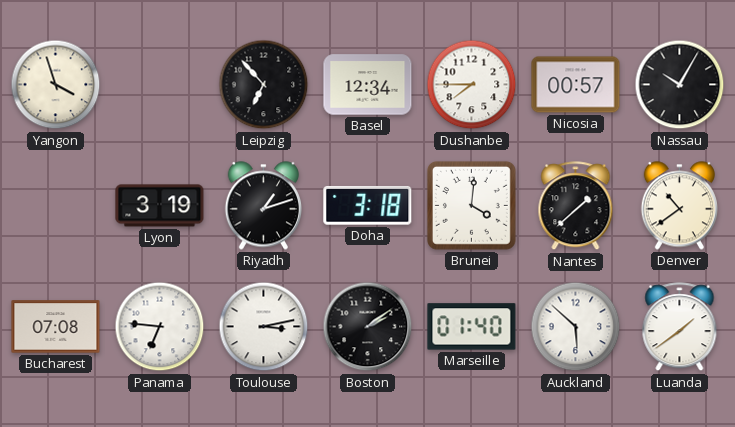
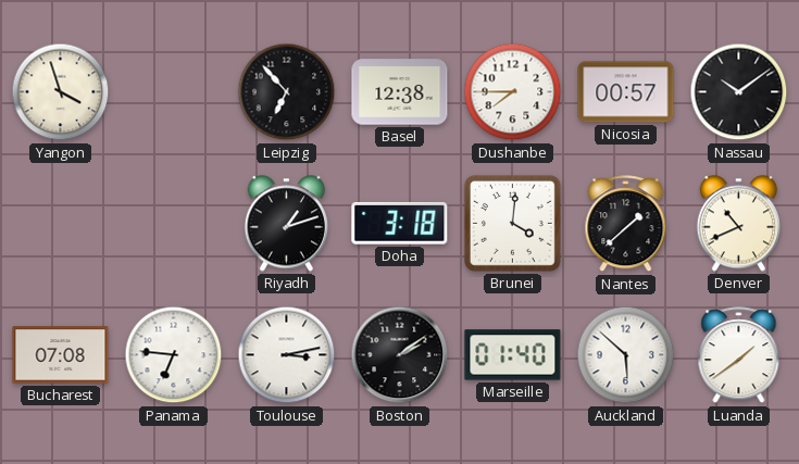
Basel: 12:34 -> 12:38 (400, 92)
Nassau: 10:05 -> 10:09 (739, 92)
Lyon: 3:19 -> none (160, 206)
Denver: 10:39 -> 10:41 (738, 224)
